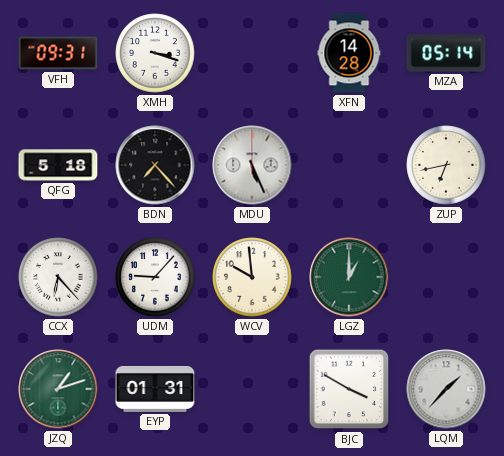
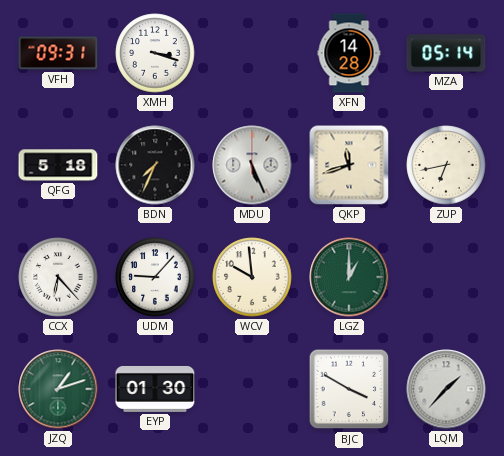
BDN: 7:23 -> 7:34 (155, 165)
QKP: none -> 11:42 (349, 165)
EYP: 01:31 -> 01:30 (155, 389)
